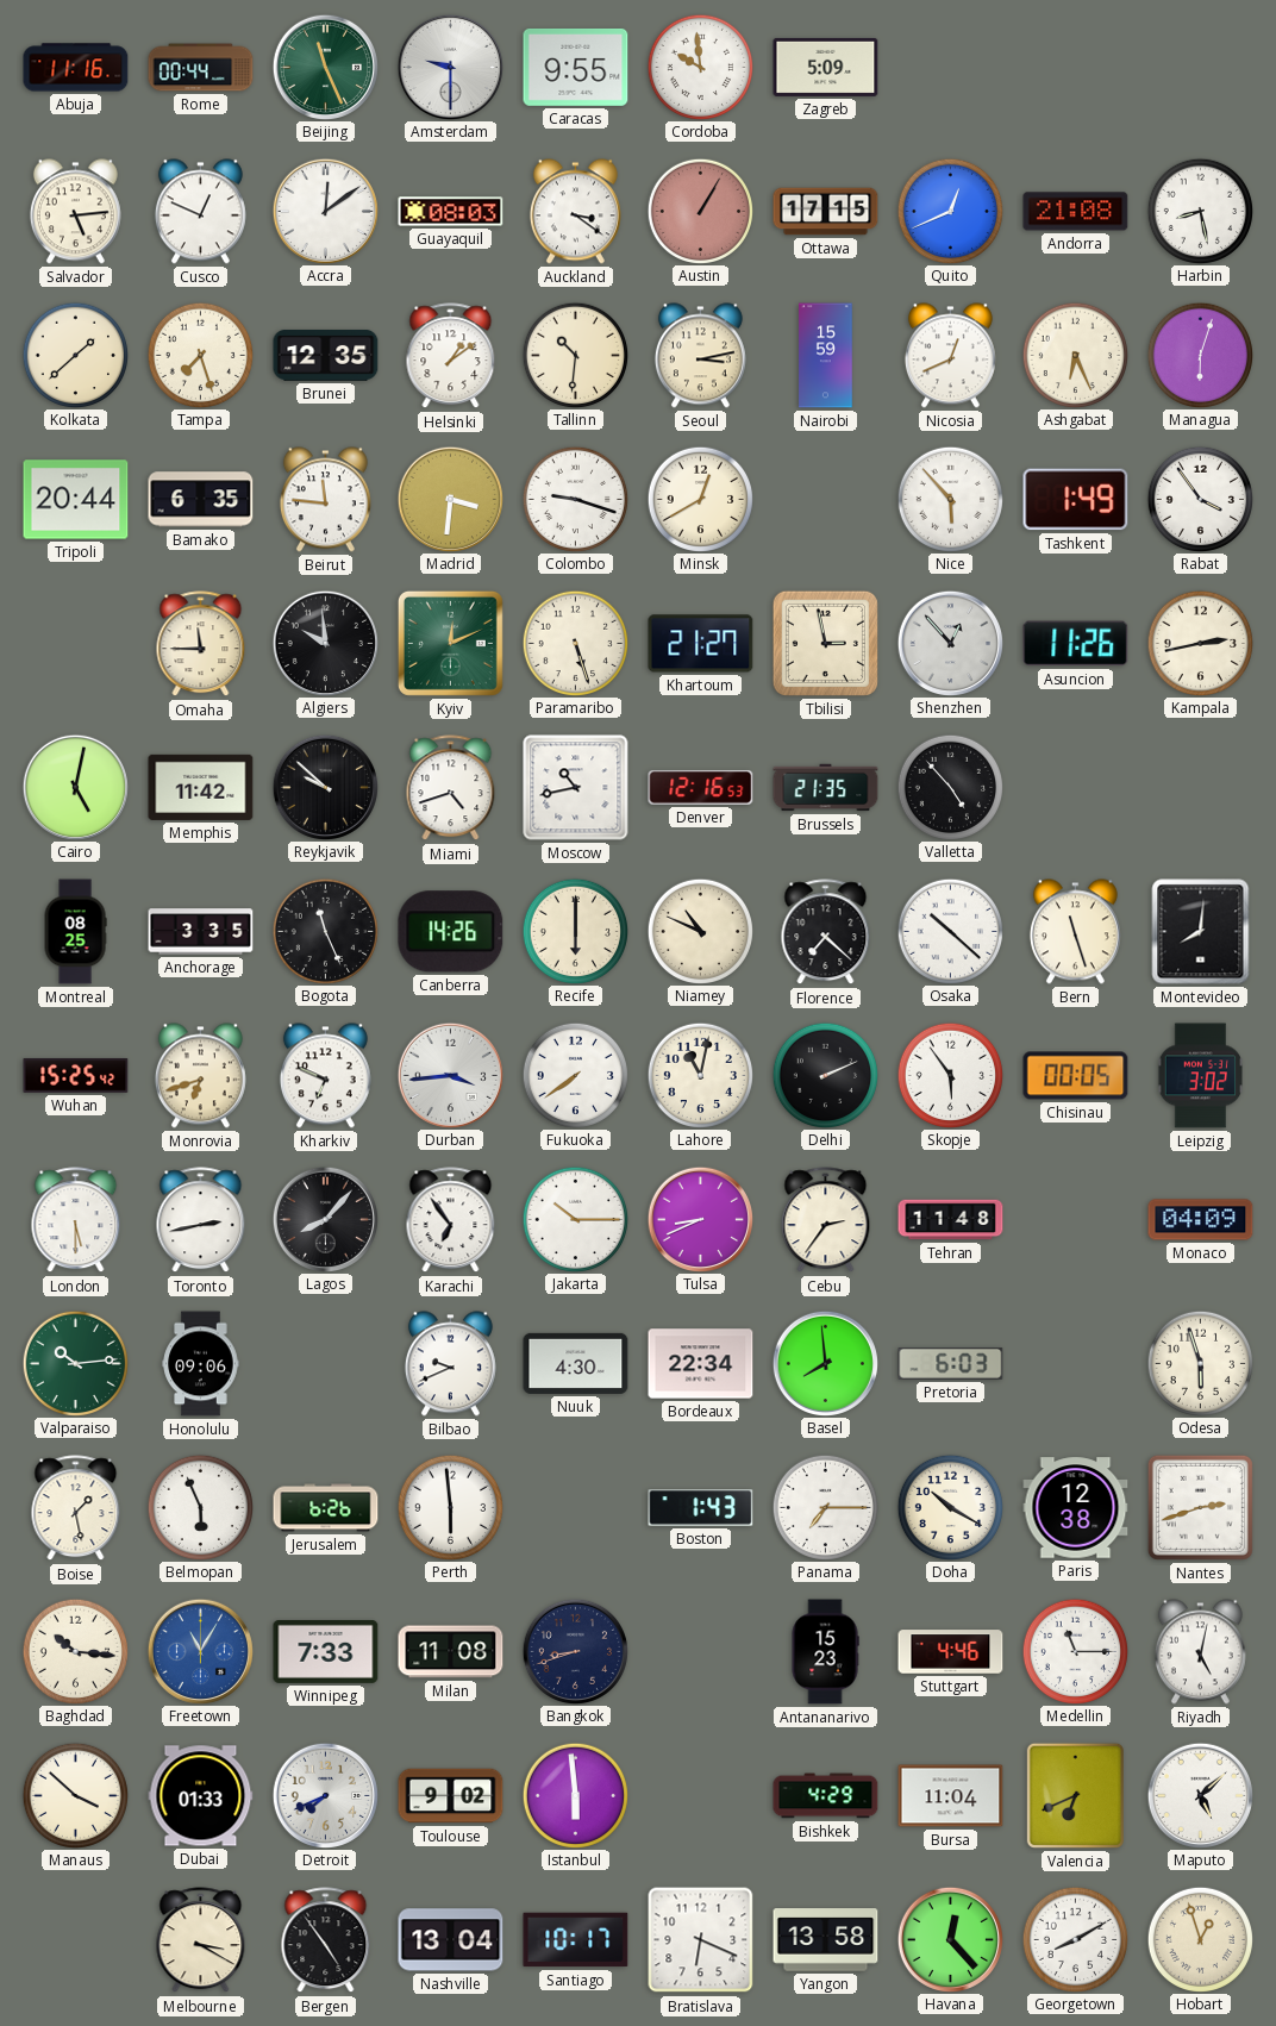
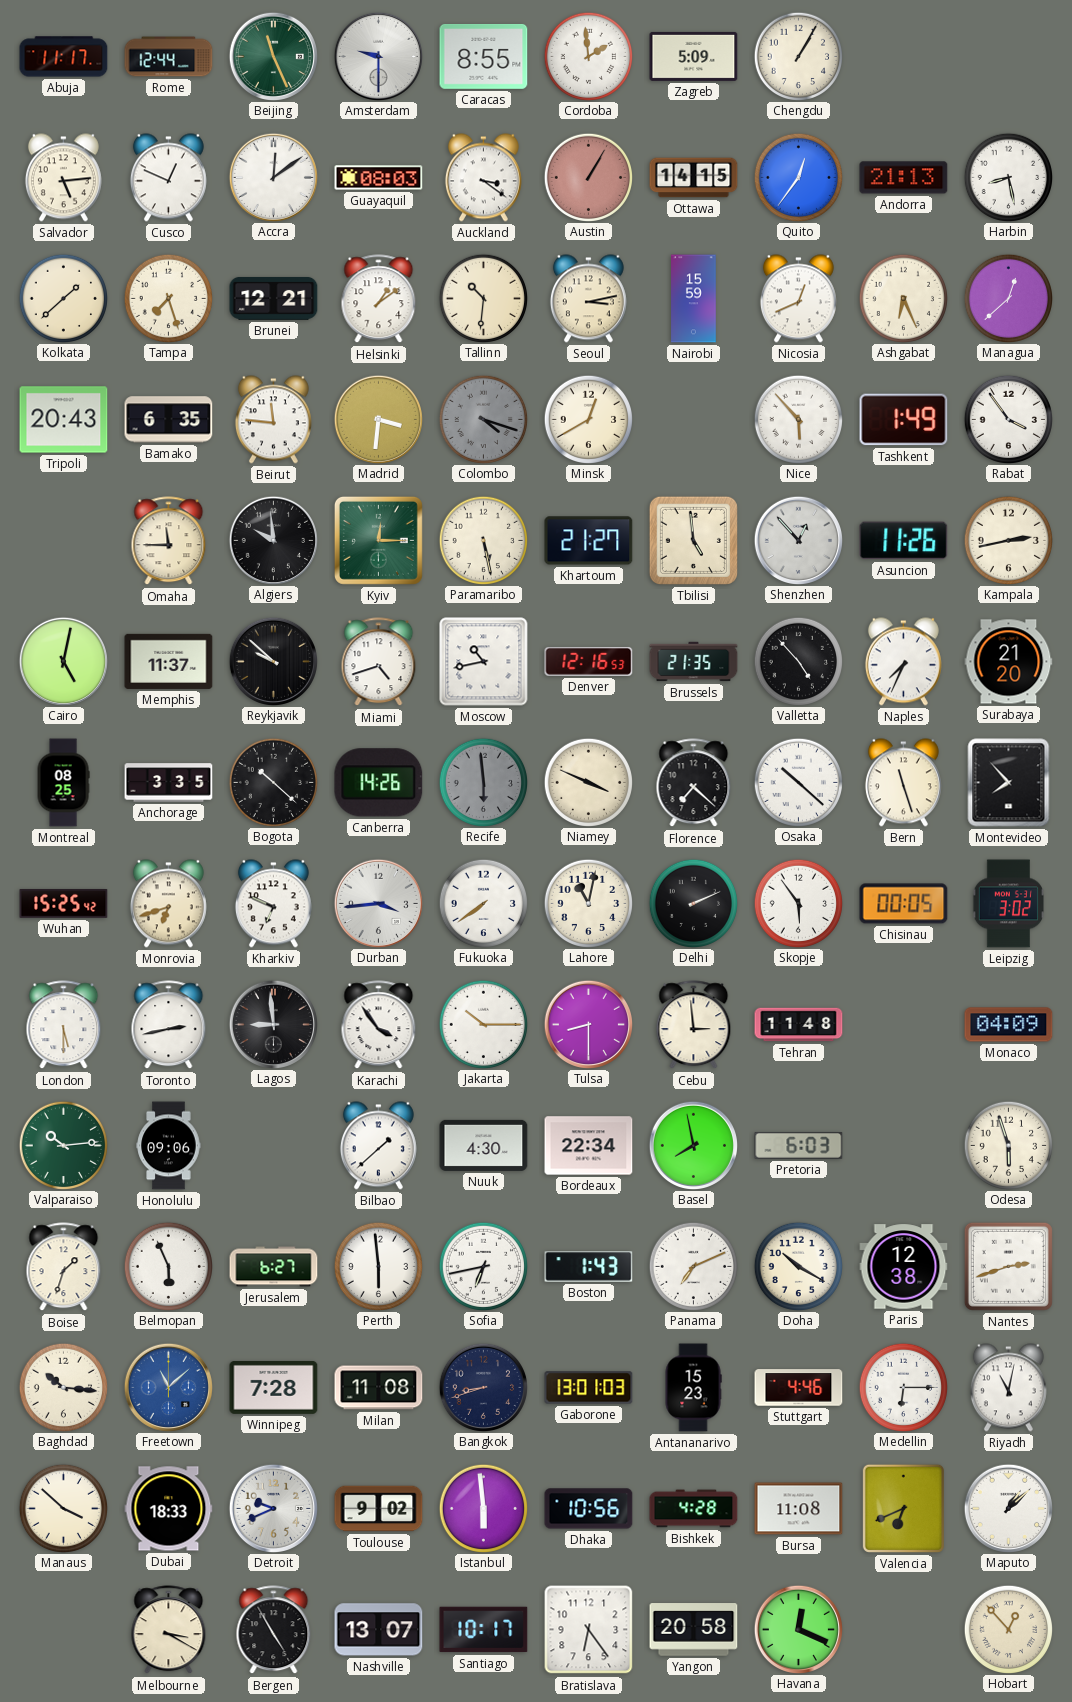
Abuja: 11:16 -> 11:17 (64, 57)
Rome: 00:44 -> 12:44 (169, 57)
Caracas: 9:55 -> 8:55 (484, 57)
Cordoba: 9:59 -> 1:59 (588, 56)
Chengdu: none -> 1:05 (798, 56)
Ottawa: 17:15 -> 14:15 (694, 178)
Quito: 12:41 -> 12:36 (798, 177)
Andorra: 21:08 -> 21:13 (904, 178)
Brunei: 12:35 -> 12:21 (274, 298)
Managua: 6:03 -> 12:38 (1008, 298)
Tripoli: 20:44 -> 20:43 (64, 420)
Colombo: 9:18 -> 4:18 (483, 419)
Colombo dial: white -> grey (483, 419)
Kyiv: 12:11 -> 12:15 (378, 540)
Paramaribo: 5:27 -> 5:28 (483, 540)
Tbilisi: 2:58 -> 4:59 (693, 540)
Memphis: 11:42 -> 11:37 (169, 661)
Naples: none -> 7:34 (903, 662)
Surabaya: none -> 21:20 (1009, 662)
Bogota: 11:26 -> 10:22 (273, 782)
Recife: 6:00 -> 5:59 (483, 782)
Recife dial: cream -> grey (483, 782)
Niamey: 10:49 -> 3:49 (588, 782)
Montevideo: 8:01 -> 7:53 (1009, 783)
Lagos: 8:07 -> 8:59 (273, 1024)
Karachi: 6:54 -> 3:54 (379, 1025)
Tulsa: 8:41 -> 8:30 (588, 1024)
Cebu: 2:36 -> 2:59 (694, 1025)
Bilbao: 9:41 -> 1:38 (378, 1146)
Basel: 7:59 -> 7:58 (693, 1145)
Boise: 1:28 -> 1:33 (64, 1267)
Jerusalem: 6:26 -> 6:27 (274, 1267)
Sofia: none -> 6:43 (483, 1266)
Panama: 7:15 -> 7:11 (693, 1266)
Freetown: 11:05 -> 11:08 (168, 1387)
Winnipeg: 7:33 -> 7:28 (274, 1387)
Gaborone: none -> 13:01 (589, 1388)
Medellin: 11:15 -> 6:15 (903, 1387)
Riyadh: 5:02 -> 11:02 (1008, 1388)
Dubai: 01:33 -> 18:33 (169, 1509)
Detroit: 7:41 -> 9:41 (273, 1508)
Dhaka: none -> 10:56 (589, 1509)
Bishkek: 4:29 -> 4:28 (694, 1509)
Bursa: 11:04 -> 11:08 (799, 1509)
Maputo: 5:08 -> 1:08 (1008, 1508)
Bergen: 4:54 -> 4:55 (274, 1630)
Nashville: 13:04 -> 13:07 (379, 1630)
Bratislava: 6:19 -> 6:24 (589, 1630)
Yangon: 13:58 -> 20:58 (694, 1630)
Havana: 12:23 -> 12:19 (798, 1629)
Georgetown: 8:10 -> none (1075, 1939)
Hobart: 12:57 -> 12:53 (1008, 1629)
